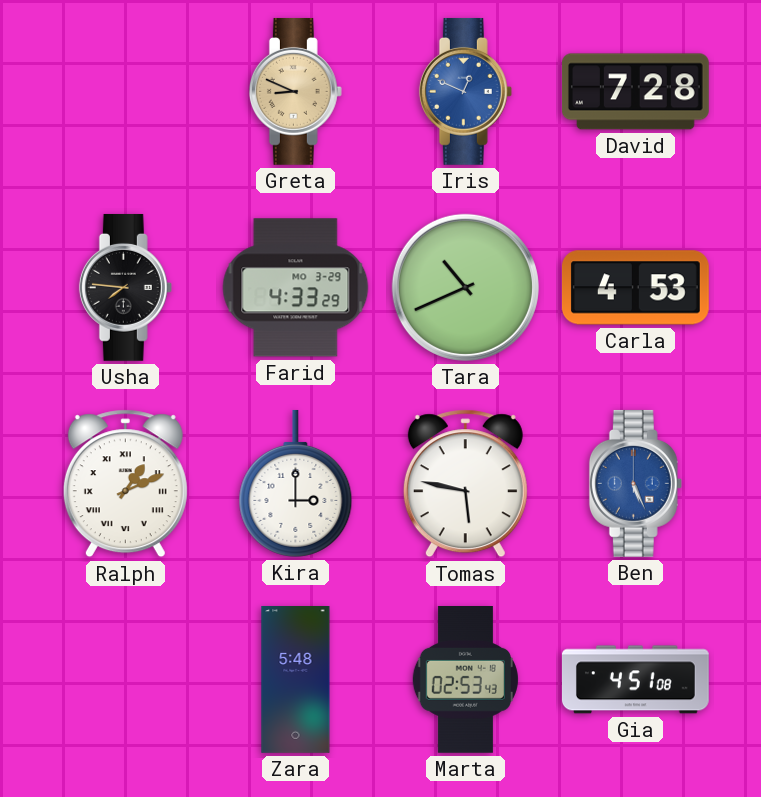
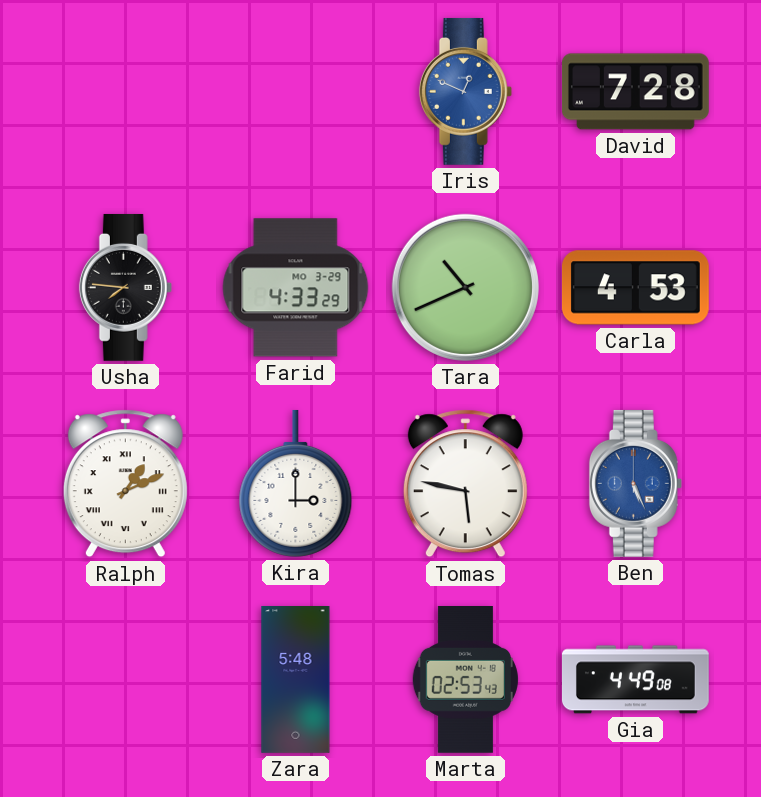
Greta: 8:49 -> none (295, 91)
Gia: 4:51 -> 4:49 (636, 680)
